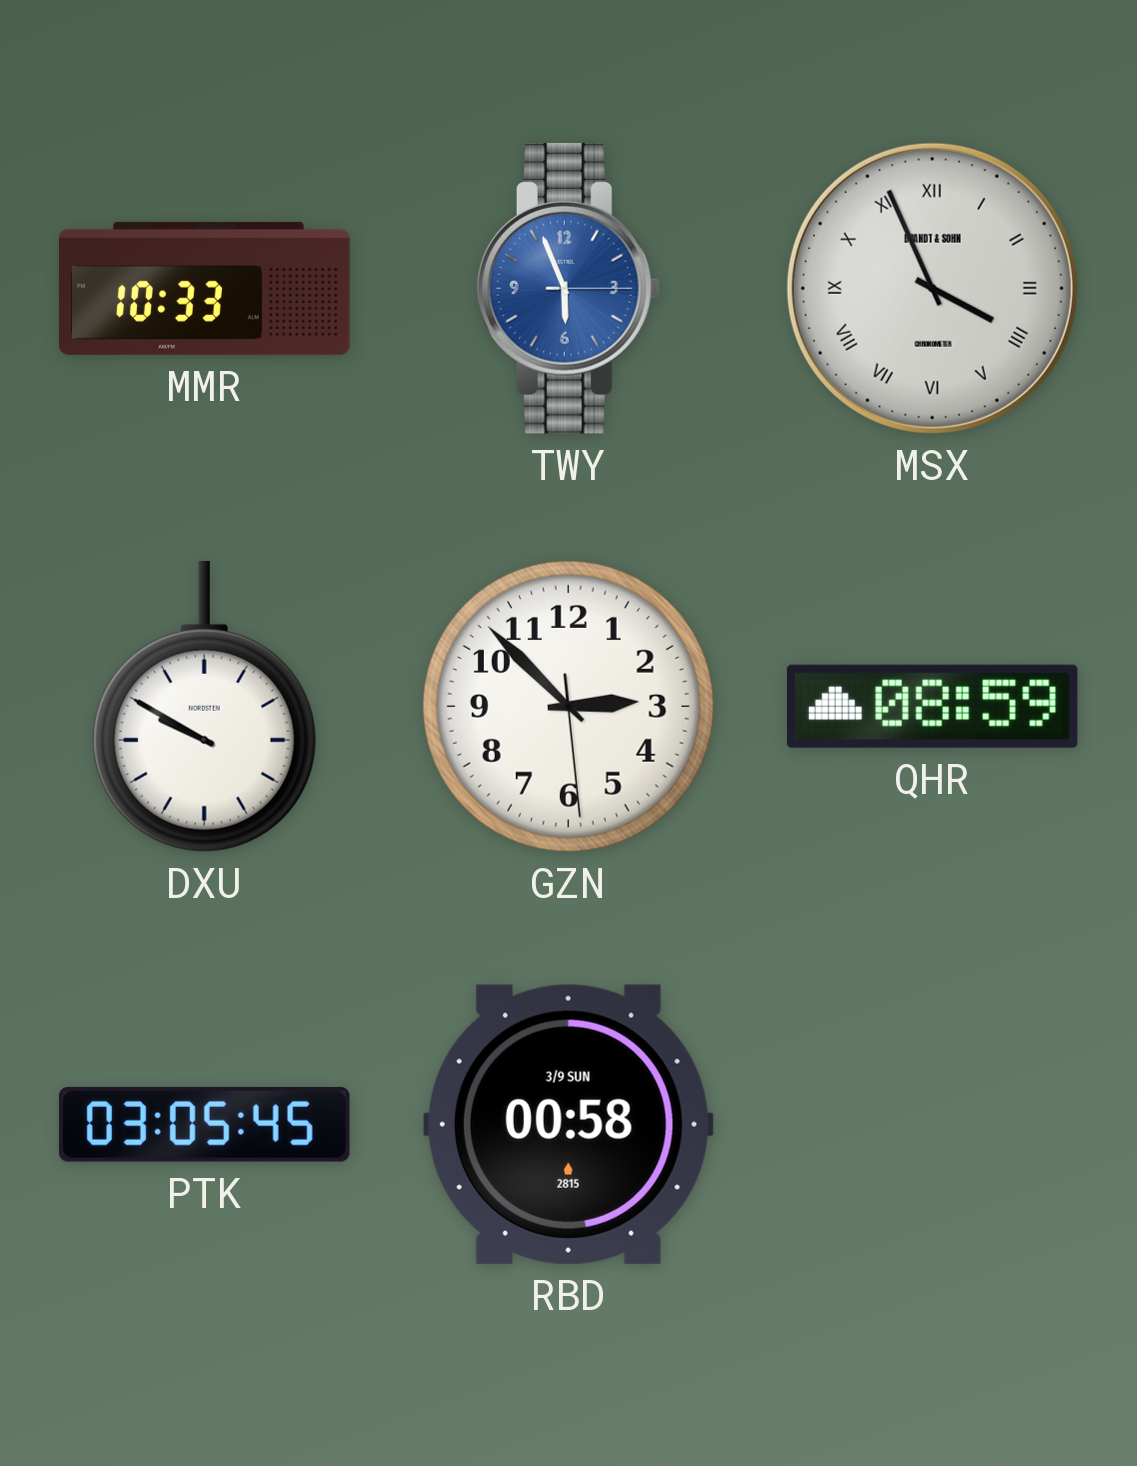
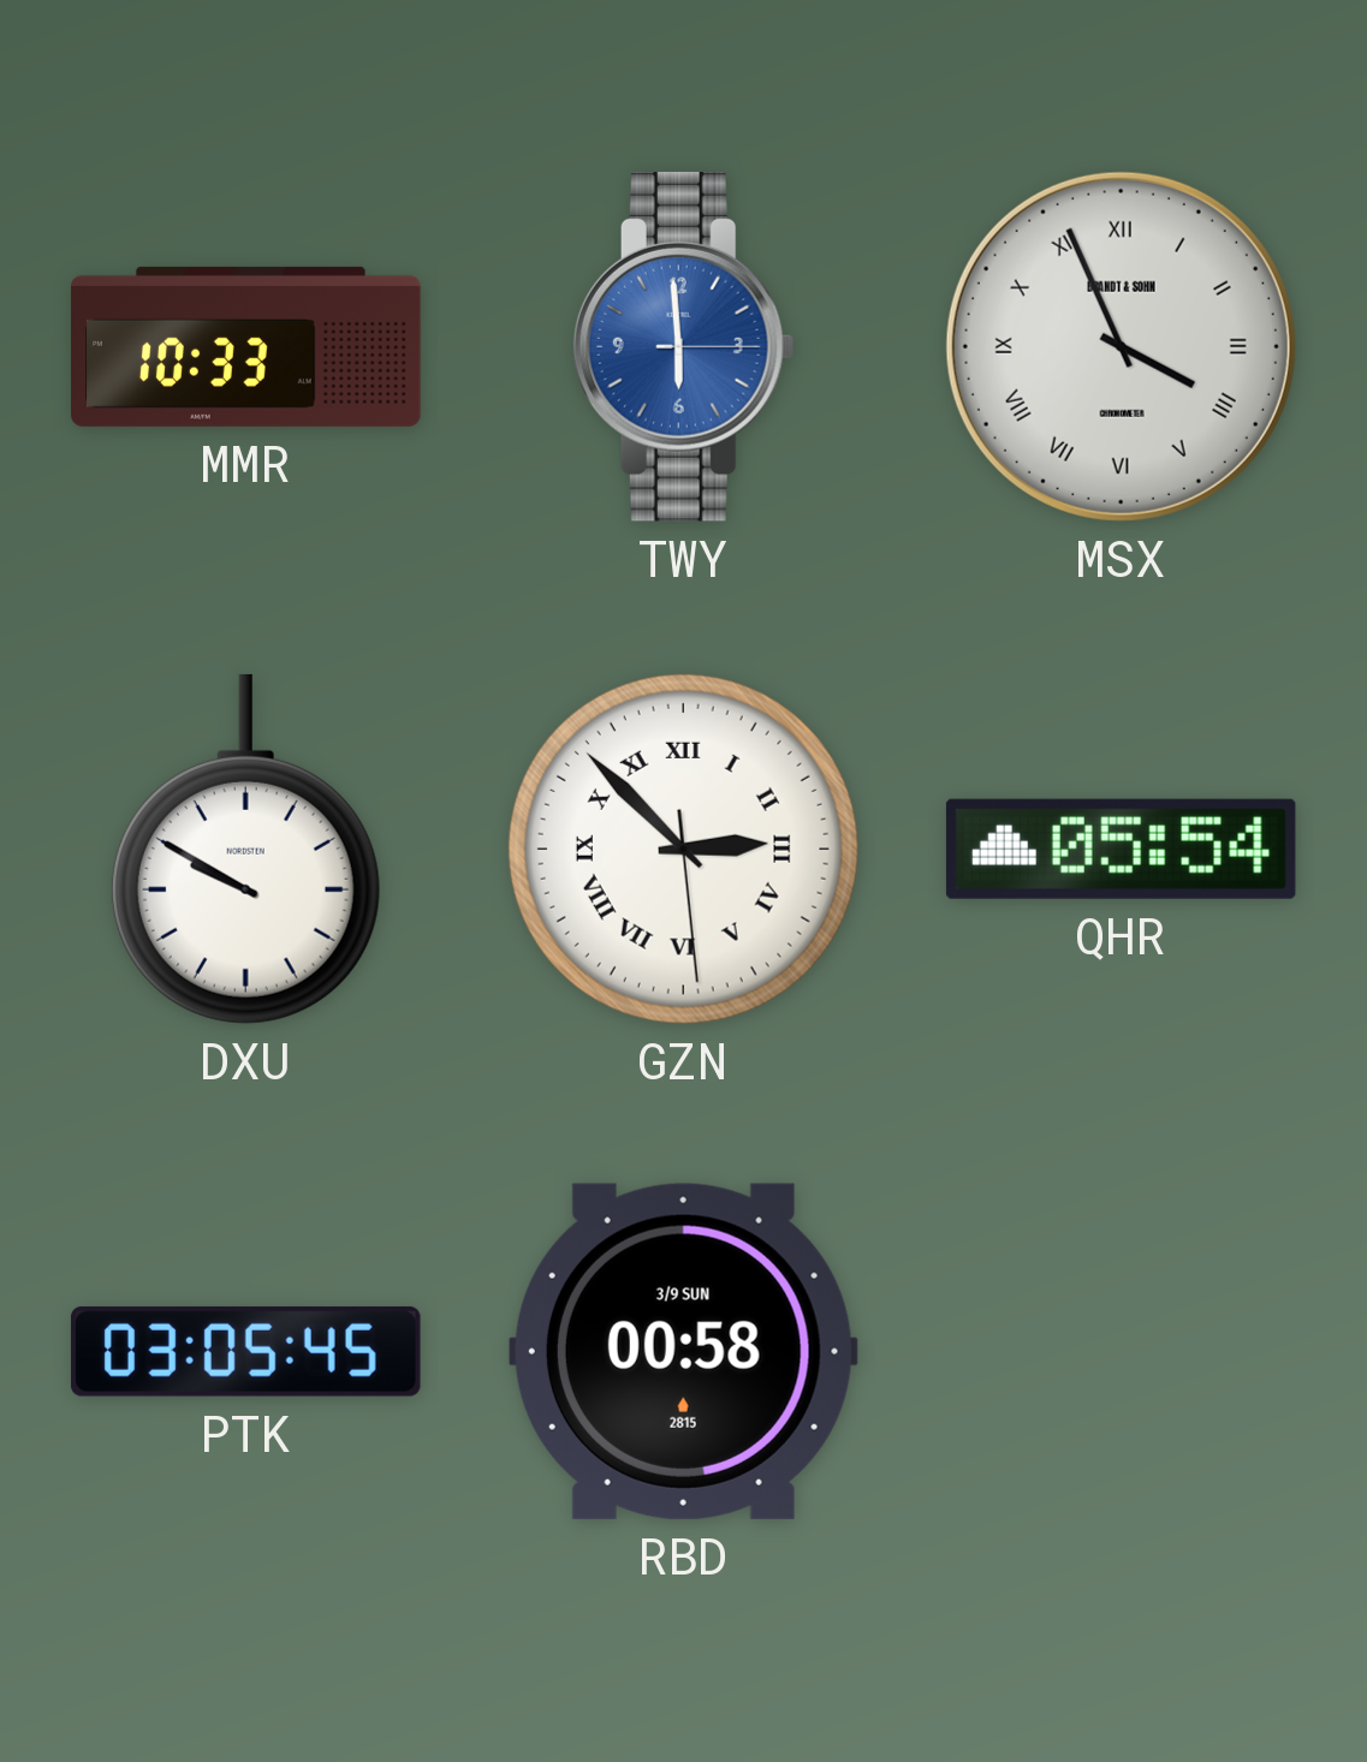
TWY: 5:56 -> 5:59 (683, 346)
GZN numerals: Arabic -> Roman (683, 849)
QHR: 08:59 -> 05:54 (1121, 849)
